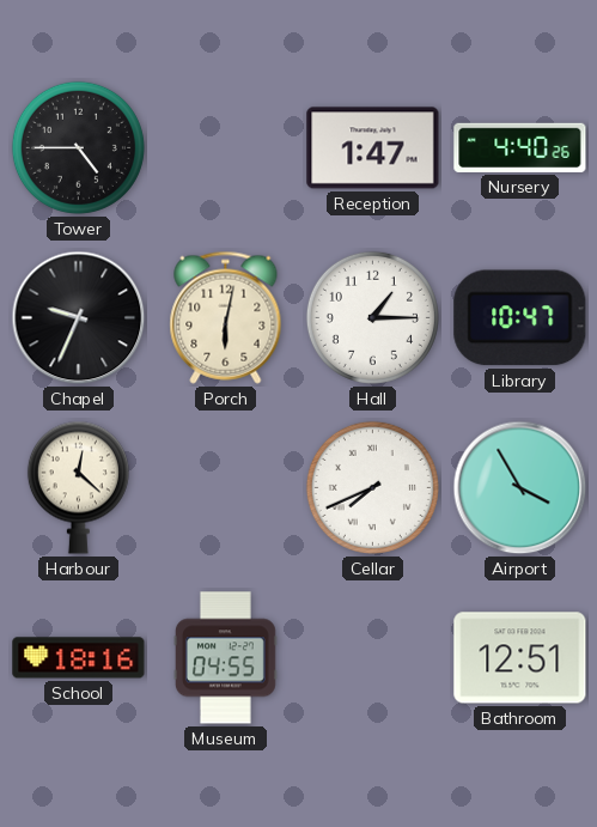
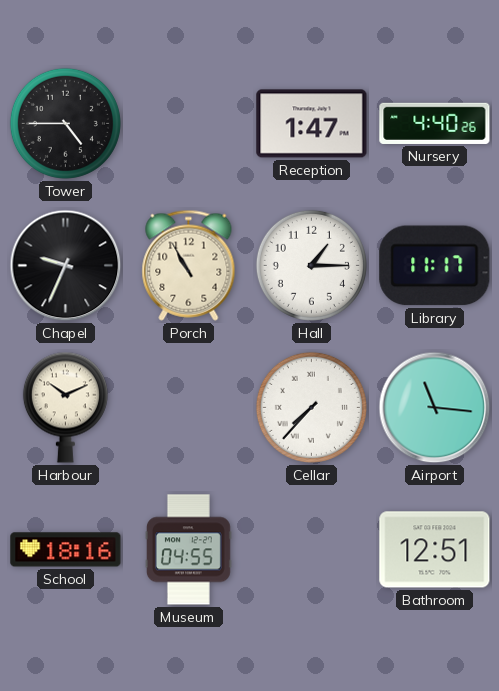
Porch: 6:02 -> 10:55 (189, 265)
Library: 10:47 -> 11:17 (435, 266)
Harbour: 12:22 -> 10:11 (65, 407)
Cellar: 7:41 -> 7:37 (311, 407)
Airport: 3:55 -> 11:16 (435, 408)
